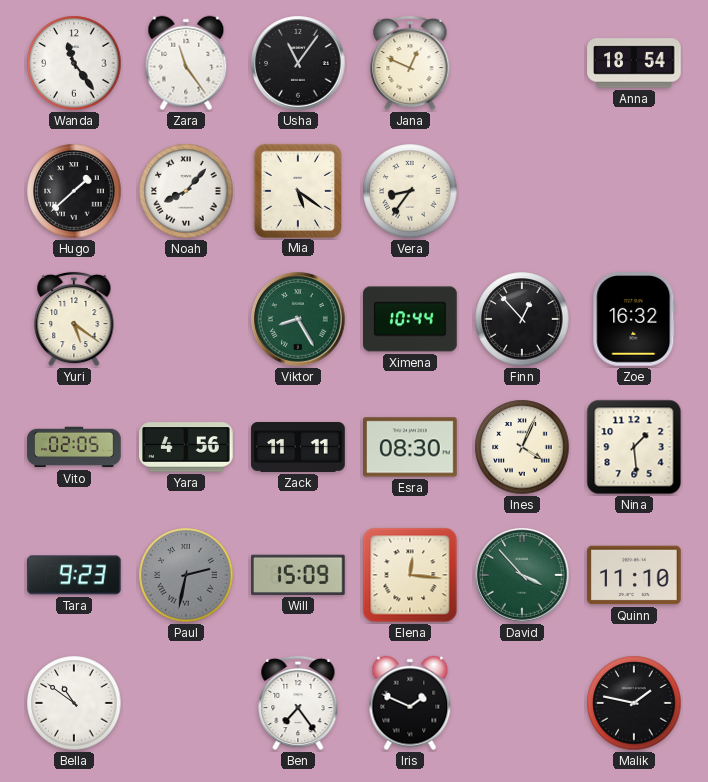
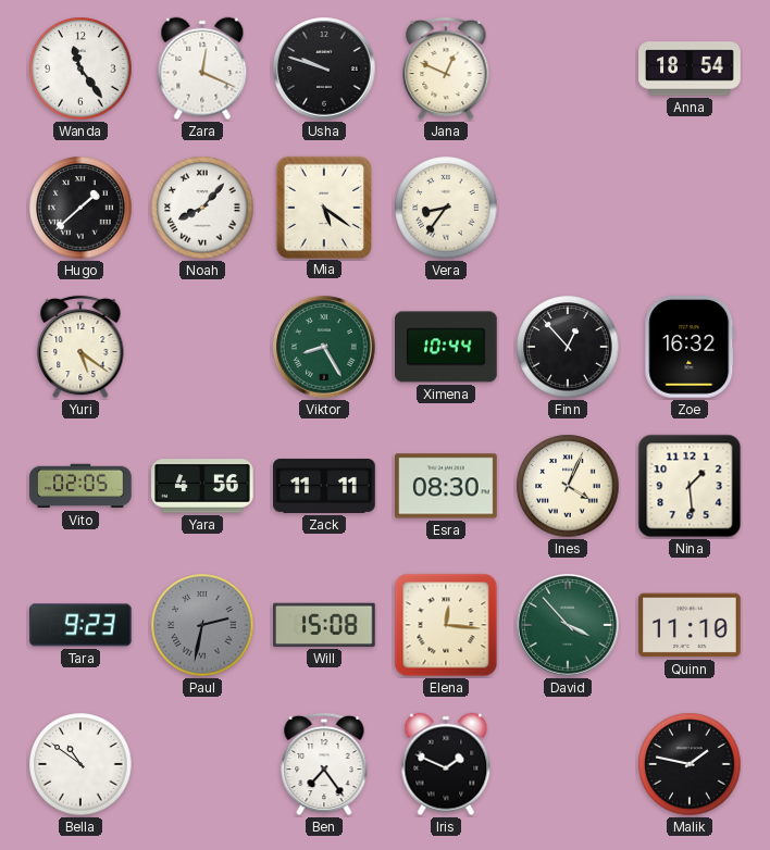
Zara: 11:24 -> 12:19 (202, 68)
Usha: 11:06 -> 9:48 (324, 68)
Will: 15:09 -> 15:08 (325, 625)
